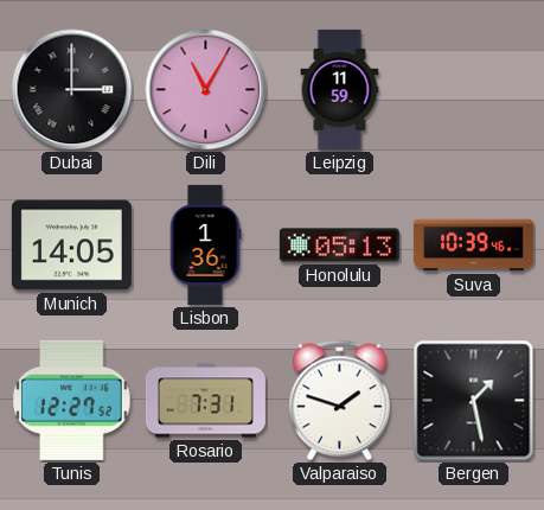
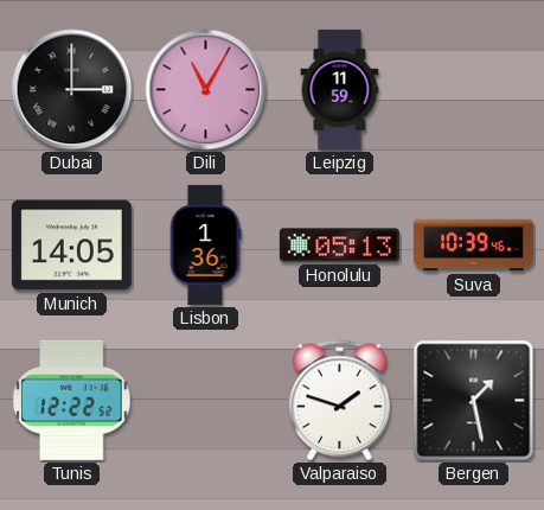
Tunis: 12:27 -> 12:22 (72, 400)
Rosario: 7:31 -> none (205, 401)
